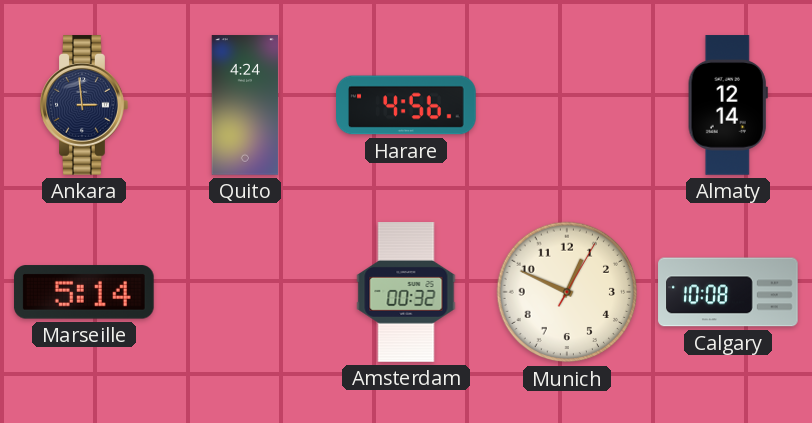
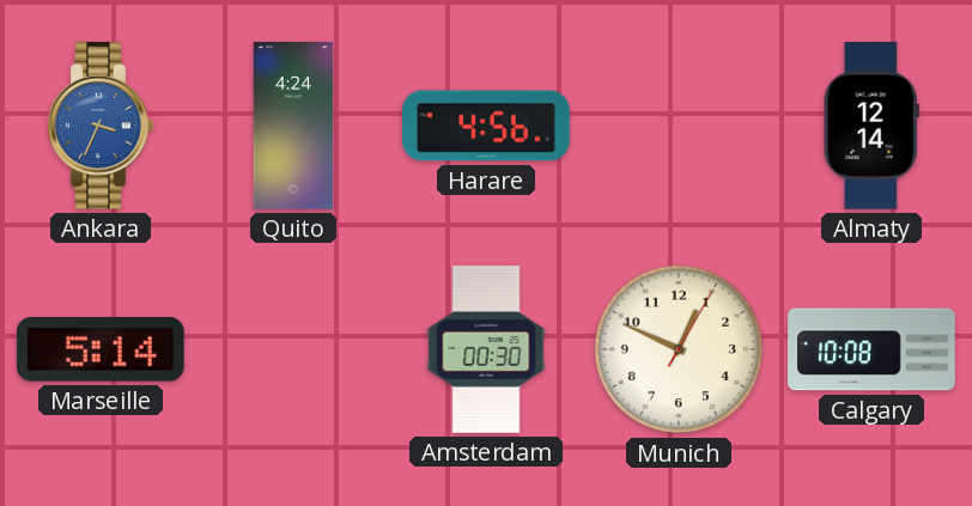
Ankara: 2:59 -> 3:34 (101, 126)
Ankara dial: navy -> blue (101, 126)
Amsterdam: 00:32 -> 00:30 (486, 349)
